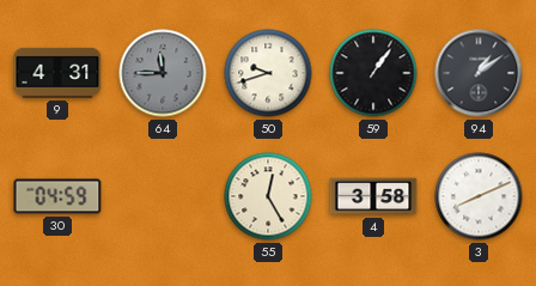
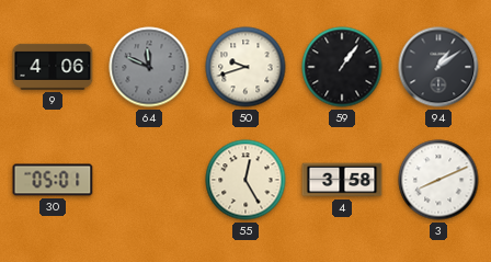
9: 4:31 -> 4:06 (53, 67)
64: 11:45 -> 11:49 (149, 67)
30: 04:59 -> 05:01 (53, 180)
